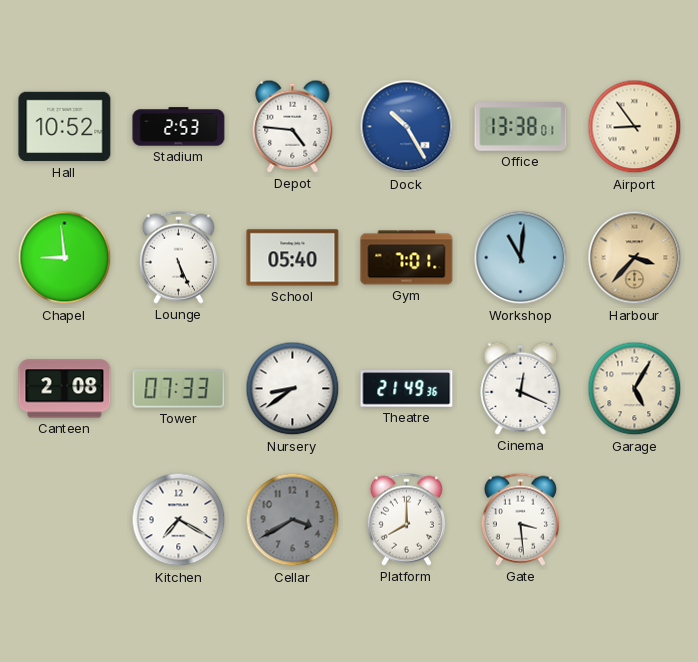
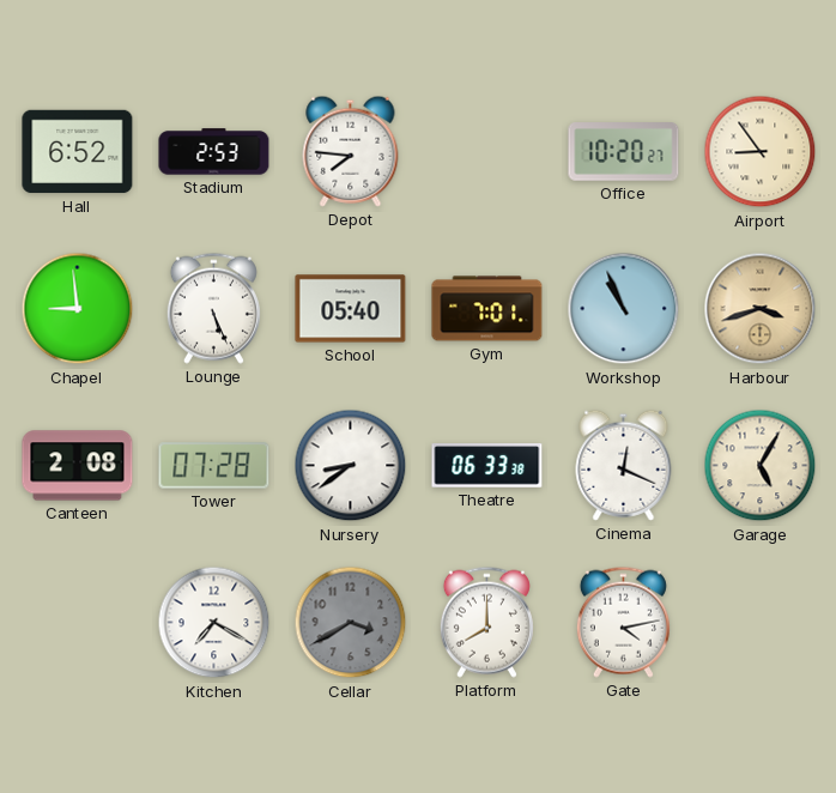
Hall: 10:52 -> 6:52 (78, 152)
Depot: 4:46 -> 7:46 (351, 151)
Dock: 10:25 -> none (407, 127)
Office: 13:38 -> 10:20 (624, 152)
Workshop: 11:01 -> 10:56 (624, 309)
Harbour: 3:37 -> 3:42 (761, 309)
Tower: 07:33 -> 07:28 (214, 466)
Theatre: 21:49 -> 06:33 (487, 466)
Gate: 3:29 -> 4:13 (623, 622)
